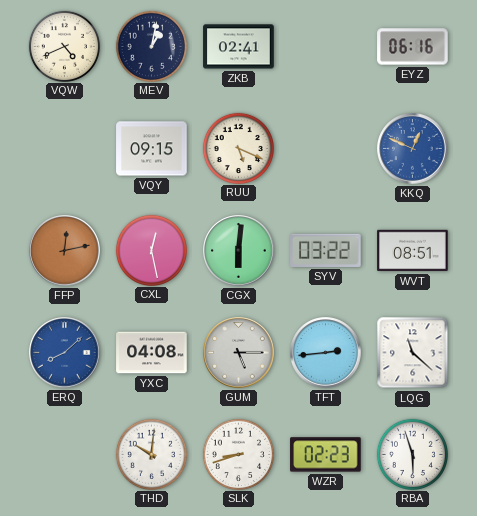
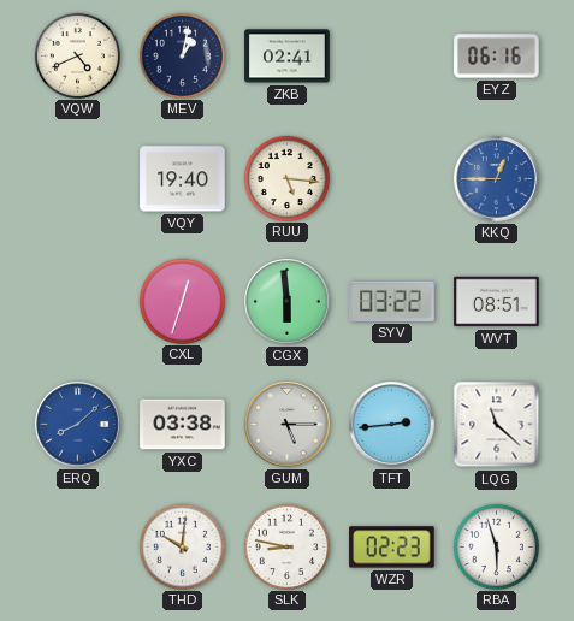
VQY: 09:15 -> 19:40 (183, 179)
RUU: 5:19 -> 5:16 (286, 178)
KKQ: 12:49 -> 12:45 (497, 179)
FFP: 12:13 -> none (65, 251)
CXL: 12:28 -> 12:33 (182, 301)
CGX: 6:01 -> 5:59 (288, 302)
YXC: 04:08 -> 03:38 (183, 425)
SLK: 8:42 -> 8:47 (286, 546)
